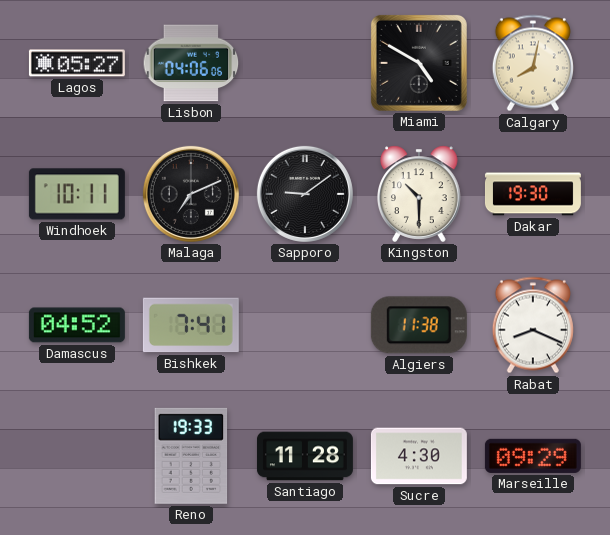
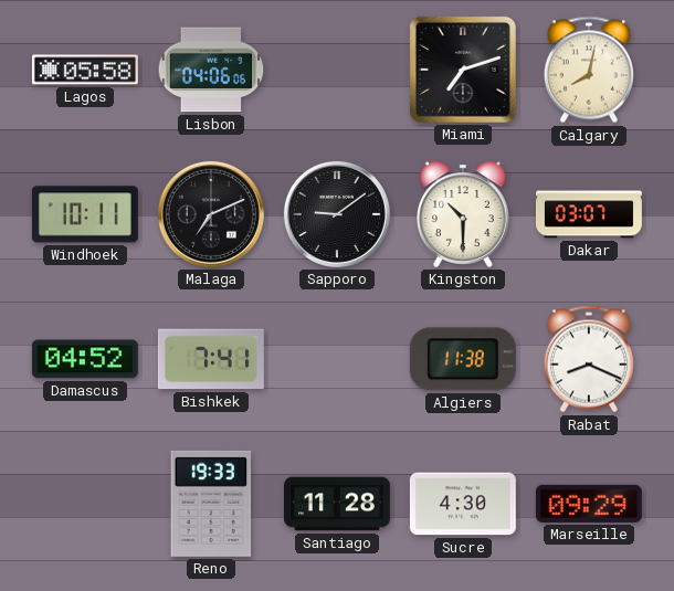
Lagos: 05:27 -> 05:58 (85, 70)
Miami: 4:50 -> 7:12 (463, 70)
Dakar: 19:30 -> 03:07 (589, 214)
